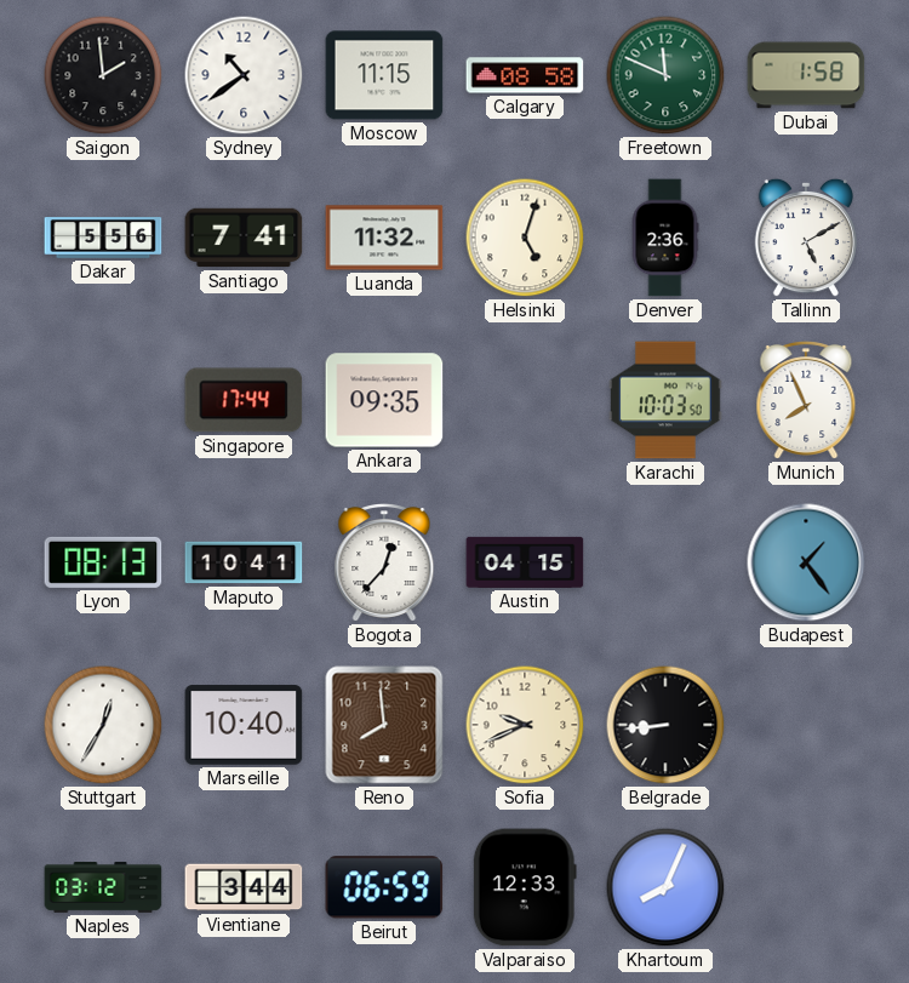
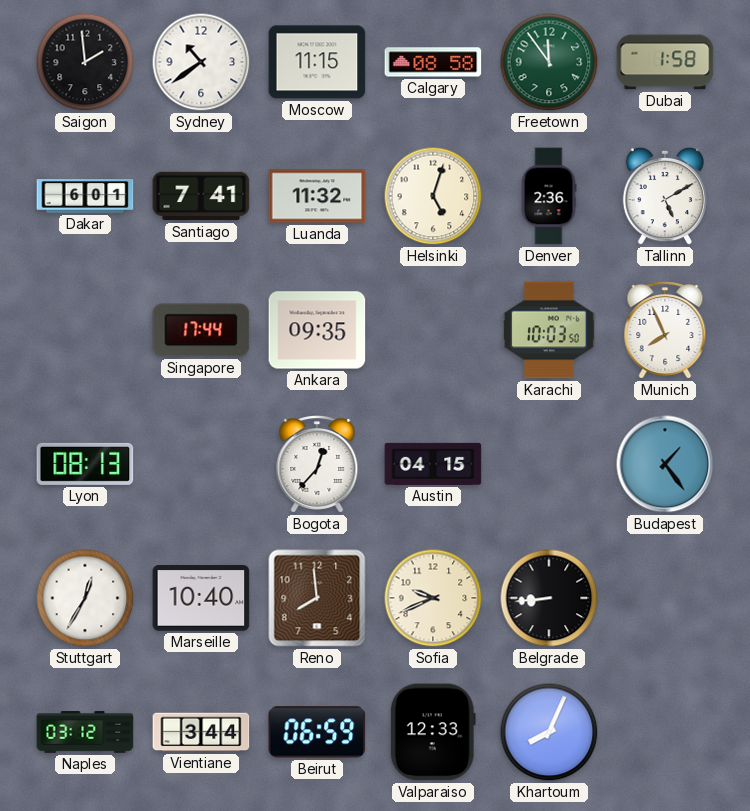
Freetown: 11:49 -> 11:54 (549, 62)
Dakar: 5:56 -> 6:01 (85, 196)
Maputo: 10:41 -> none (244, 562)
